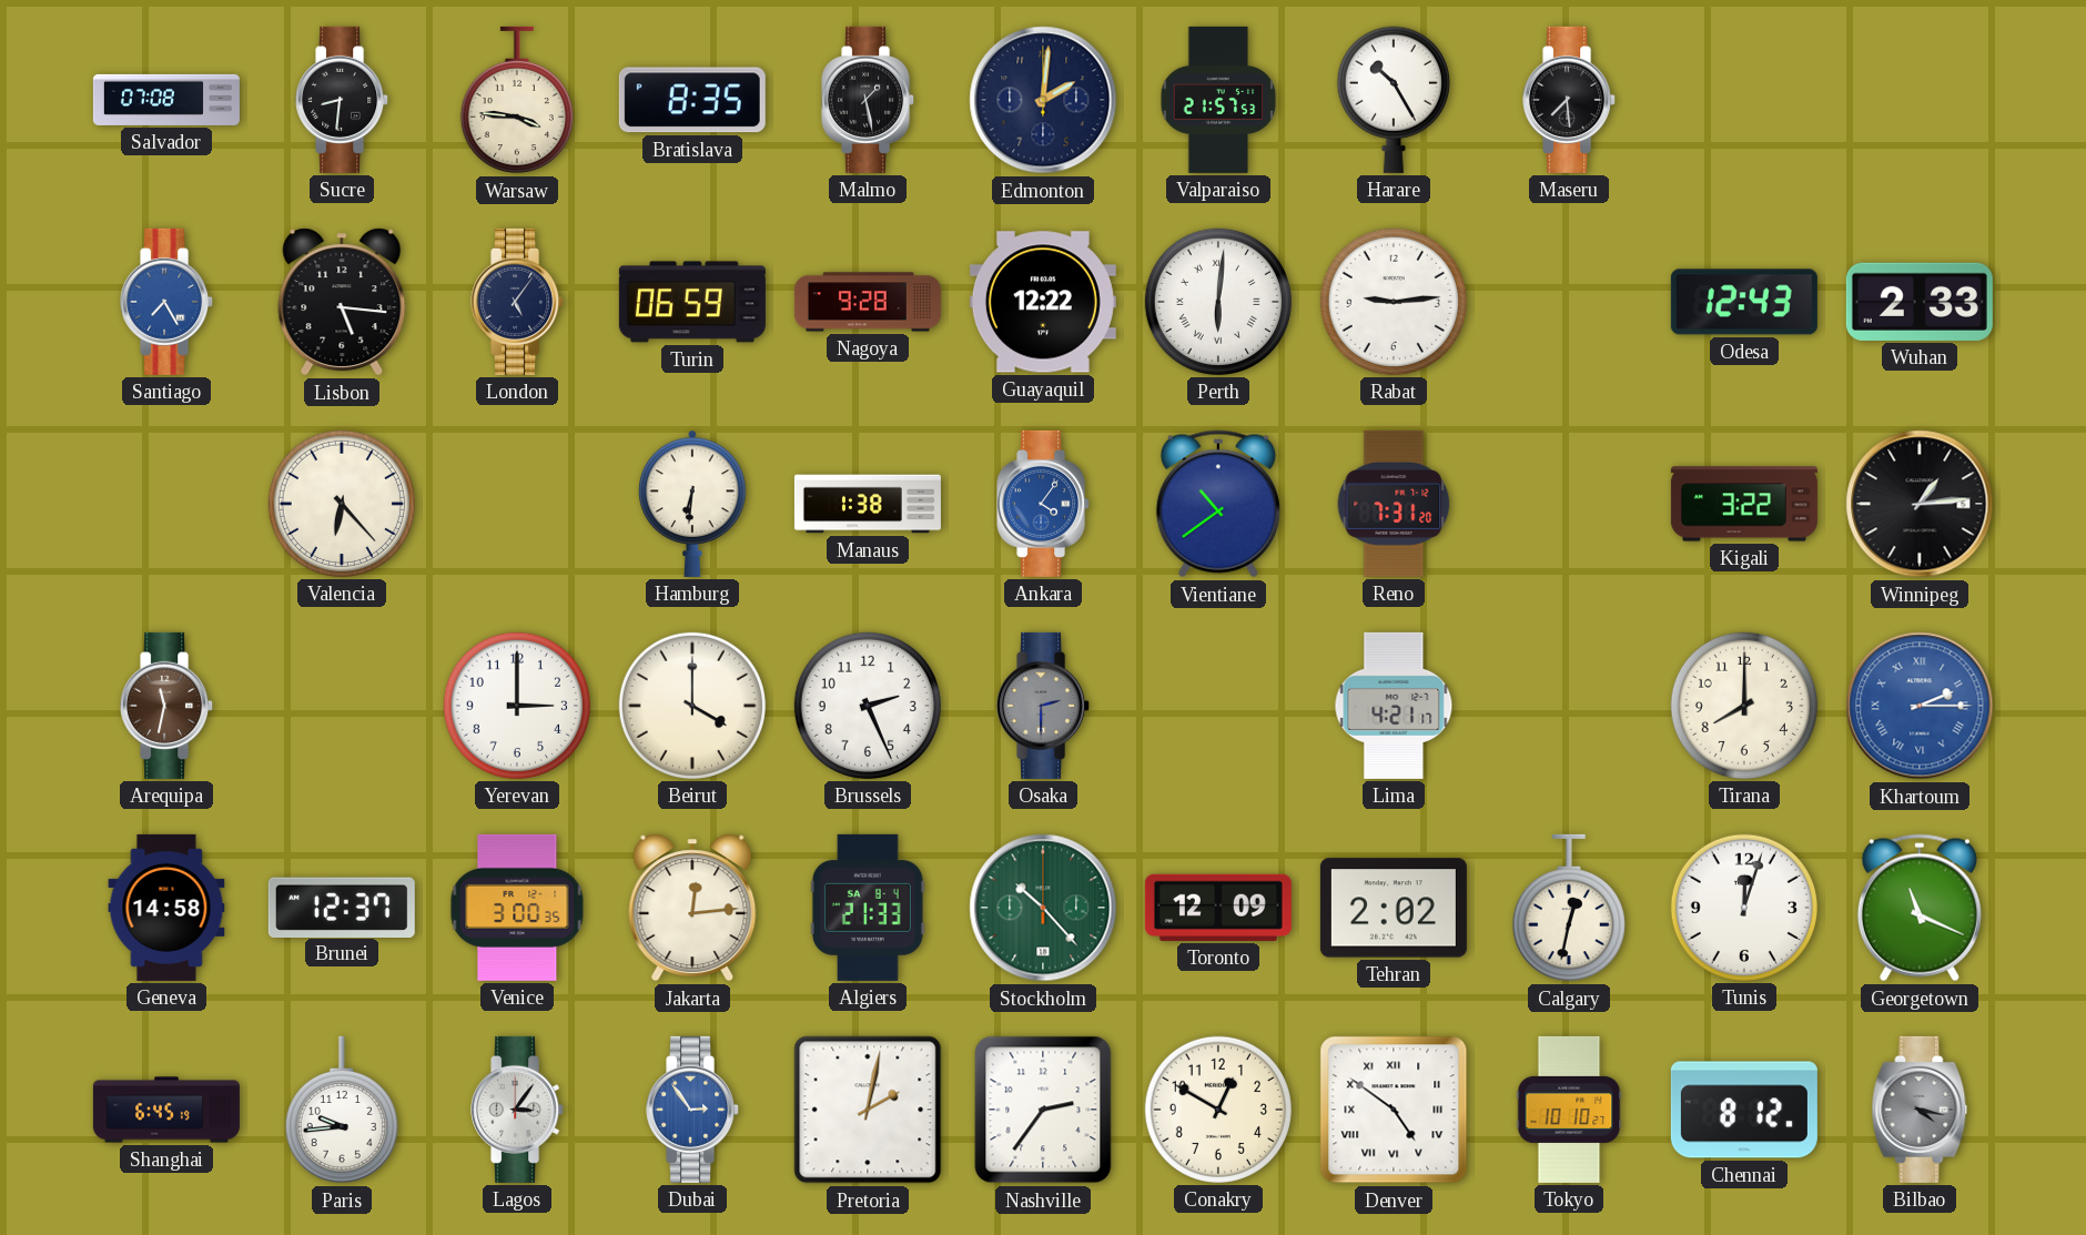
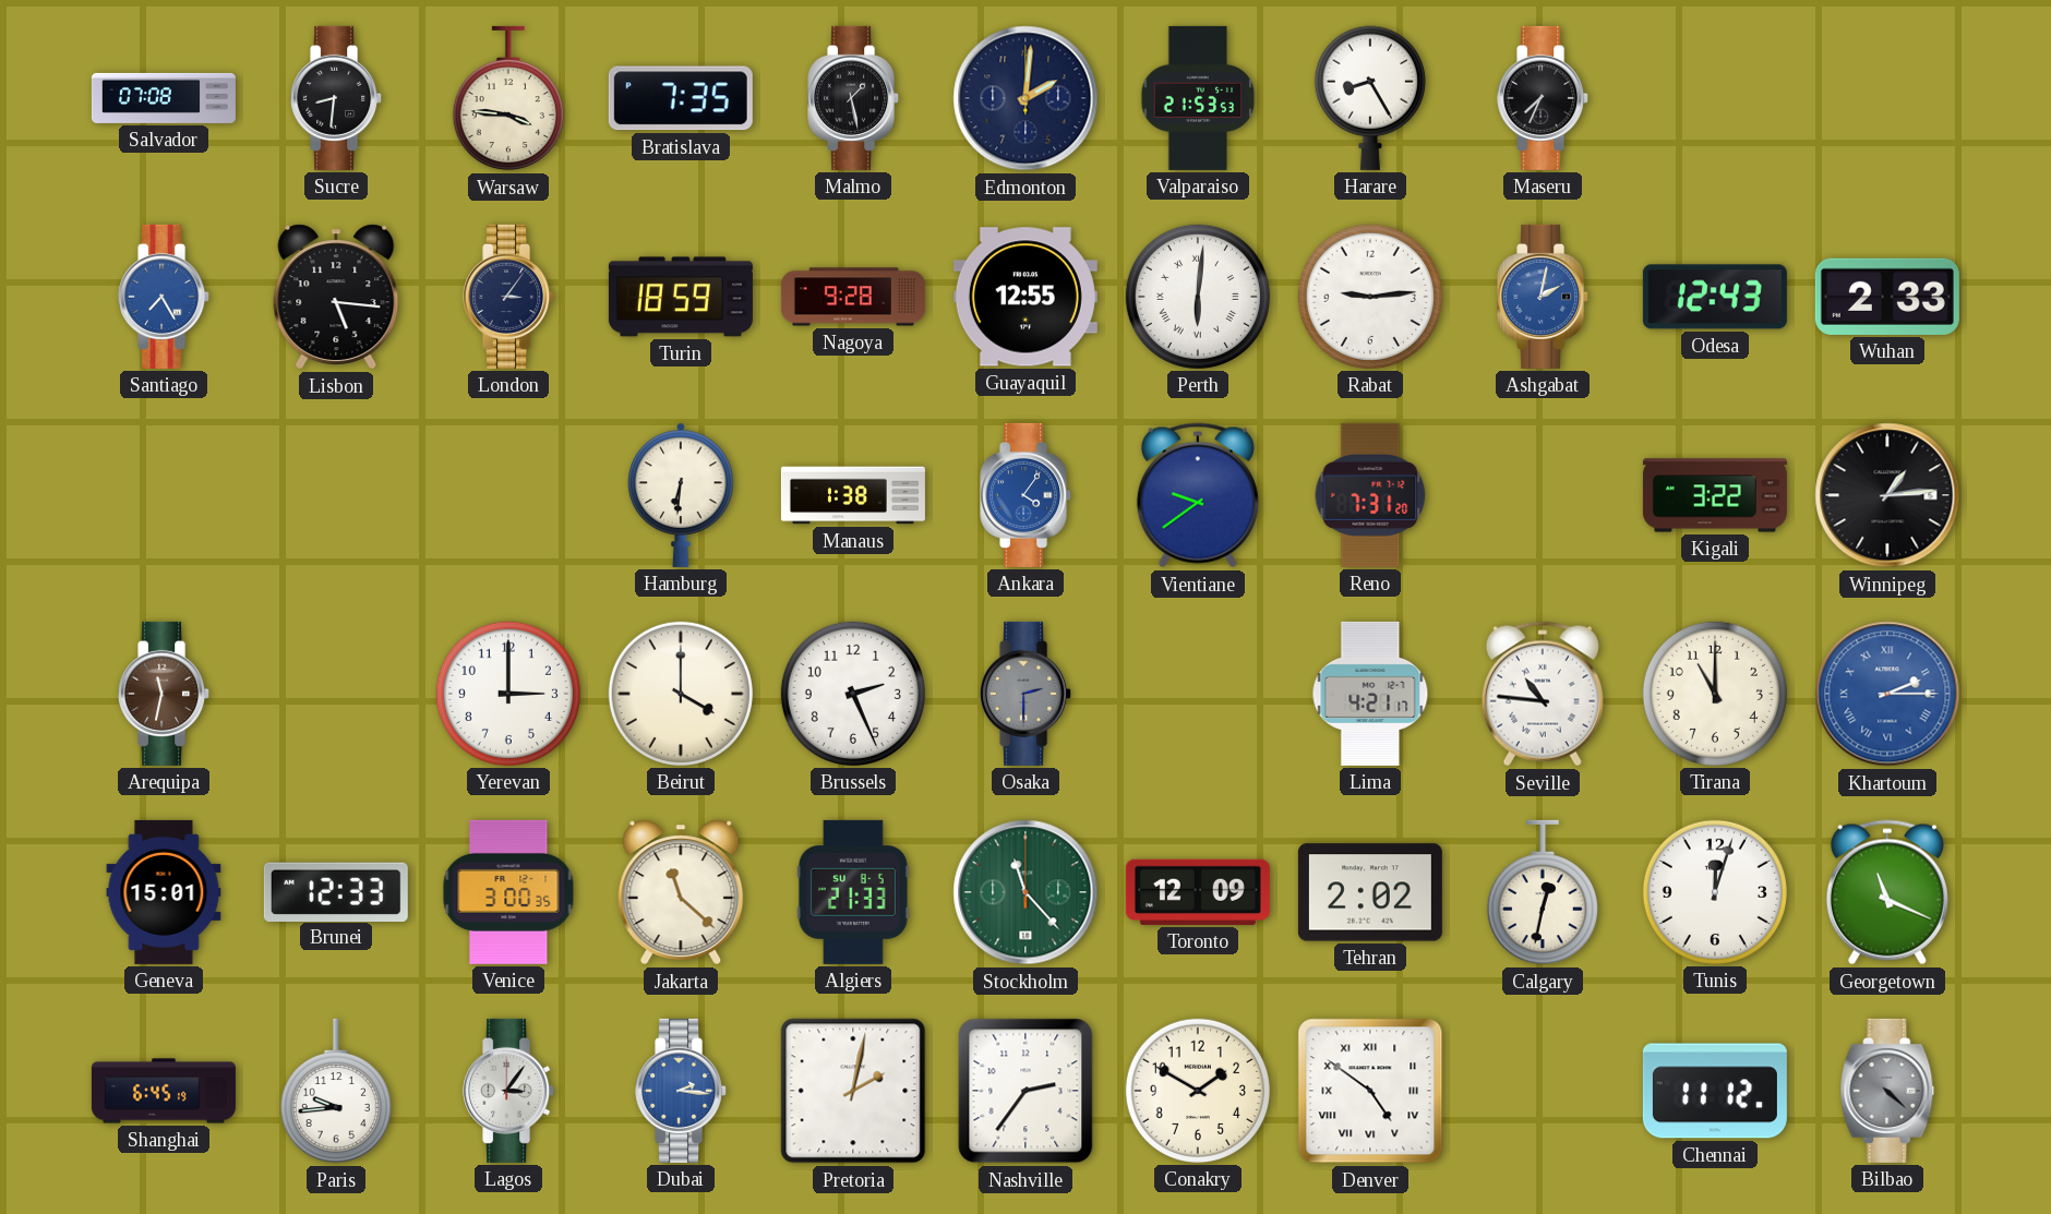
Bratislava: 8:35 -> 7:35 (681, 98)
Valparaiso: 21:57 -> 21:53 (1198, 98)
Harare: 10:25 -> 8:25 (1370, 98)
Maseru: 7:29 -> 7:34 (1544, 98)
London: 5:06 -> 3:06 (509, 297)
Turin: 06:59 -> 18:59 (681, 297)
Guayaquil: 12:22 -> 12:55 (1025, 297)
Ashgabat: none -> 2:02 (1544, 297)
Valencia: 6:23 -> none (342, 504)
Vientiane: 10:39 -> 9:39 (1198, 495)
Seville: none -> 10:46 (1543, 694)
Tirana: 8:00 -> 11:00 (1715, 694)
Geneva: 14:58 -> 15:01 (164, 892)
Brunei: 12:37 -> 12:33 (336, 891)
Jakarta: 12:14 -> 11:22 (681, 892)
Algiers date: SA 8-4 -> SU 8-5 (853, 892)
Stockholm: 10:23 -> 11:23 (1025, 892)
Dubai: 2:54 -> 2:16 (682, 1091)
Conakry: 12:50 -> 1:50 (1198, 1091)
Tokyo: 10:10 -> none (1569, 1110)
Chennai: 8:12 -> 11:12 (1715, 1091)
Bilbao: 4:17 -> 4:22 (1887, 1091)
